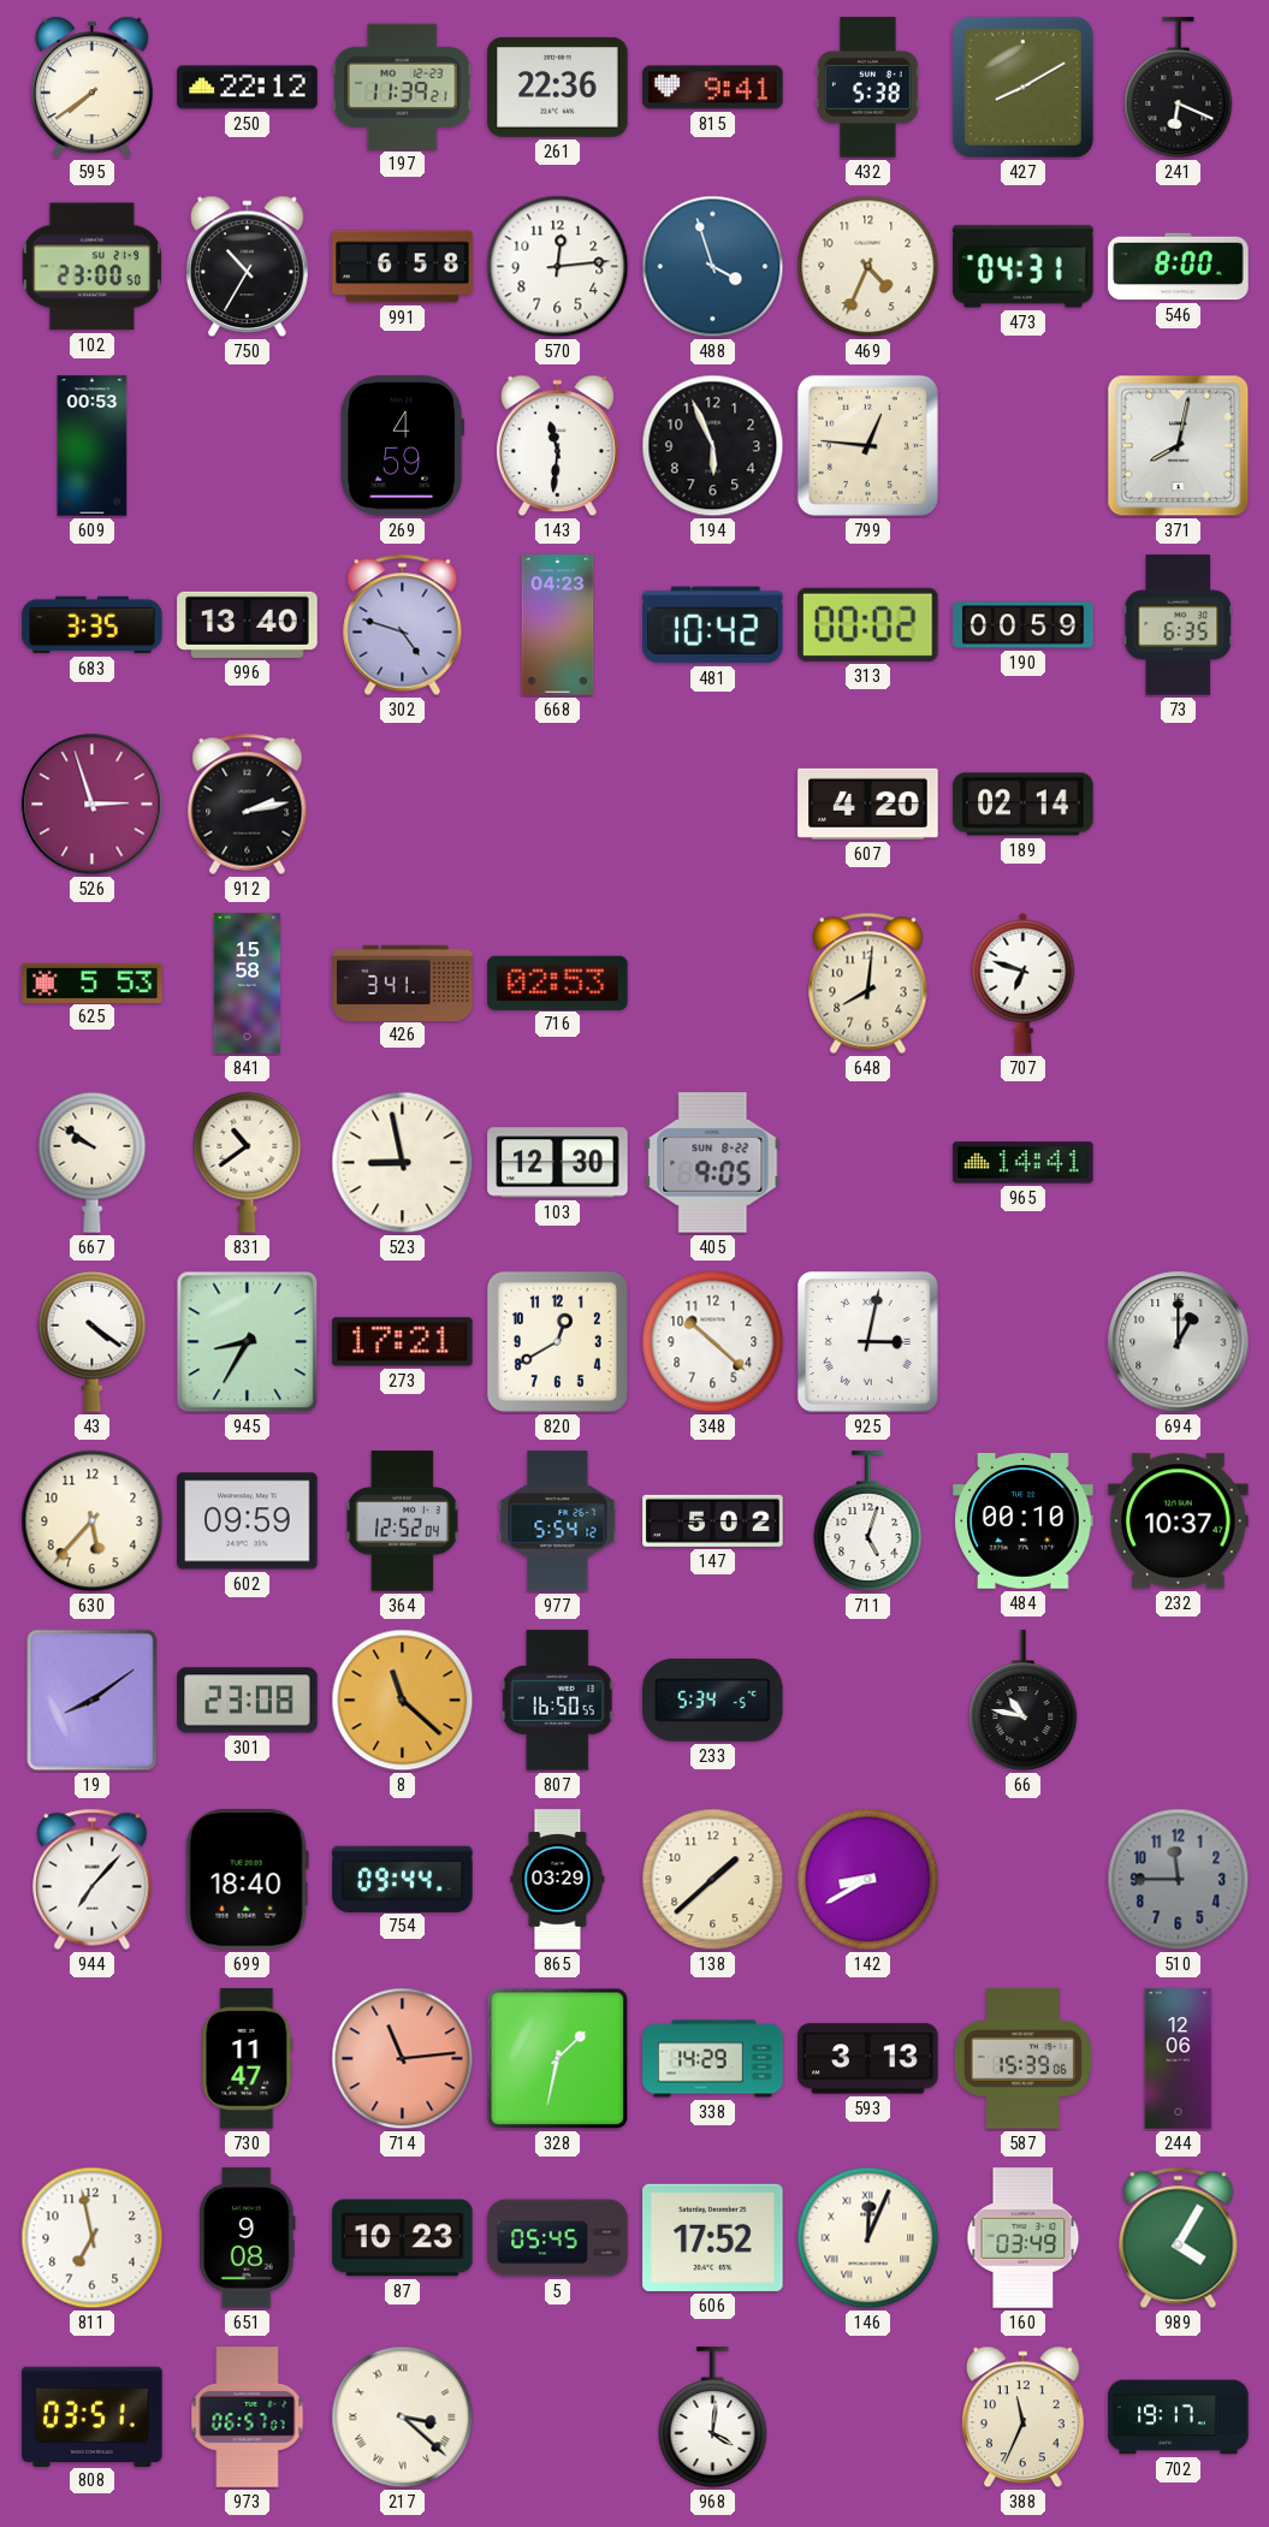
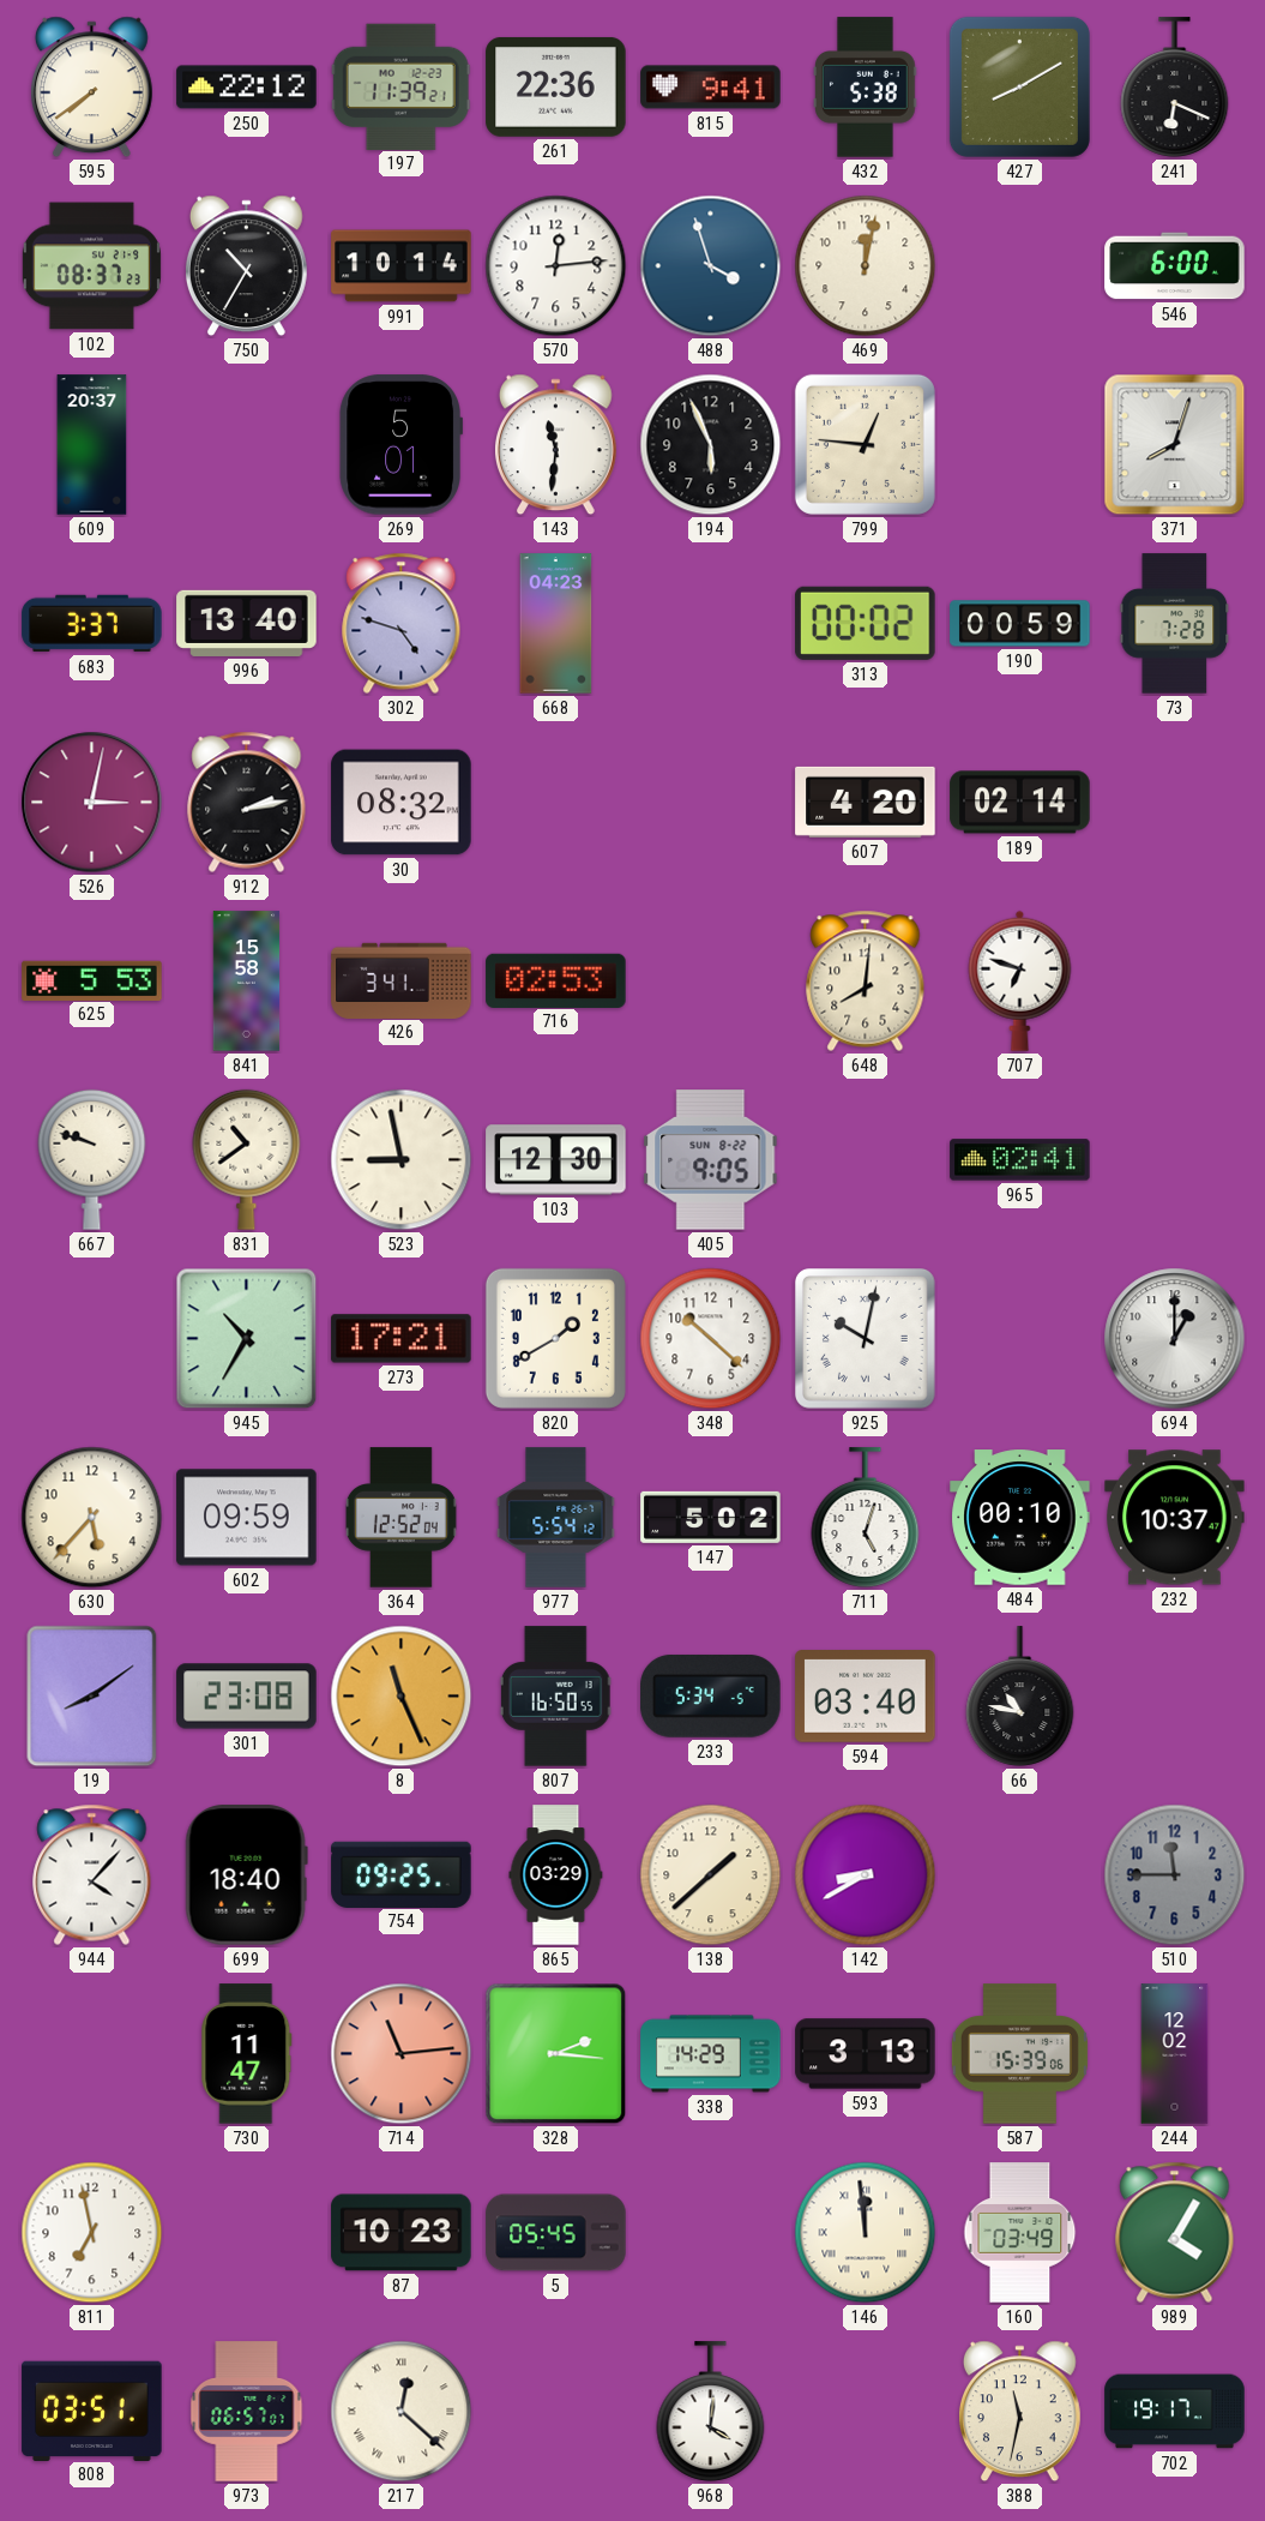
102: 23:00 -> 08:37 (91, 266)
991: 6:58 -> 10:14 (402, 266)
469: 4:34 -> 12:02 (866, 266)
473: 04:31 -> none (1024, 267)
546: 8:00 -> 6:00 (1175, 266)
609: 00:53 -> 20:37 (92, 445)
269: 4:59 -> 5:01 (400, 445)
371: 8:02 -> 8:03 (1175, 445)
683: 3:35 -> 3:37 (92, 624)
481: 10:42 -> none (713, 625)
73: 6:35 -> 7:28 (1175, 624)
526: 2:57 -> 3:02 (92, 803)
30: none -> 08:32 (402, 803)
667: 9:51 -> 9:48 (92, 1159)
965: 14:41 -> 02:41 (1020, 1160)
43: 4:21 -> none (93, 1341)
945: 8:35 -> 10:35 (247, 1339)
820: 12:40 -> 1:40 (555, 1338)
925: 3:02 -> 10:02 (866, 1339)
8: 11:22 -> 11:26 (402, 1697)
594: none -> 03:40 (866, 1697)
944: 7:07 -> 4:07 (92, 1874)
754: 09:44 -> 09:25 (402, 1874)
328: 1:32 -> 2:16 (556, 2054)
244: 12:06 -> 12:02 (1175, 2054)
651: 9:08 -> none (247, 2238)
606: 17:52 -> none (713, 2237)
146: 12:04 -> 11:59 (866, 2233)
217: 3:22 -> 12:22 (402, 2412)
388: 11:34 -> 11:32 (1019, 2412)
